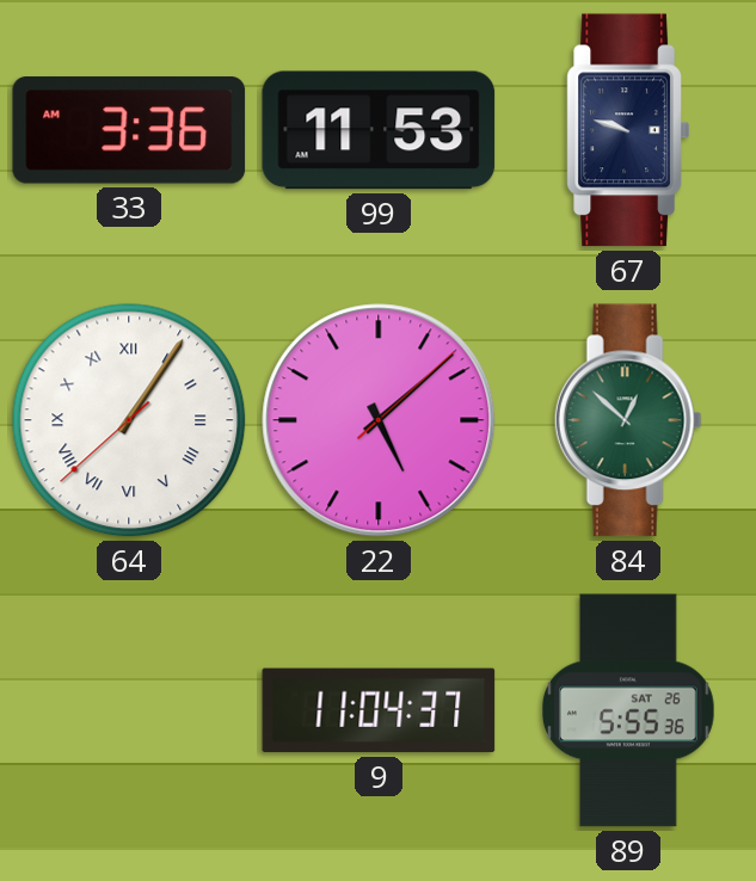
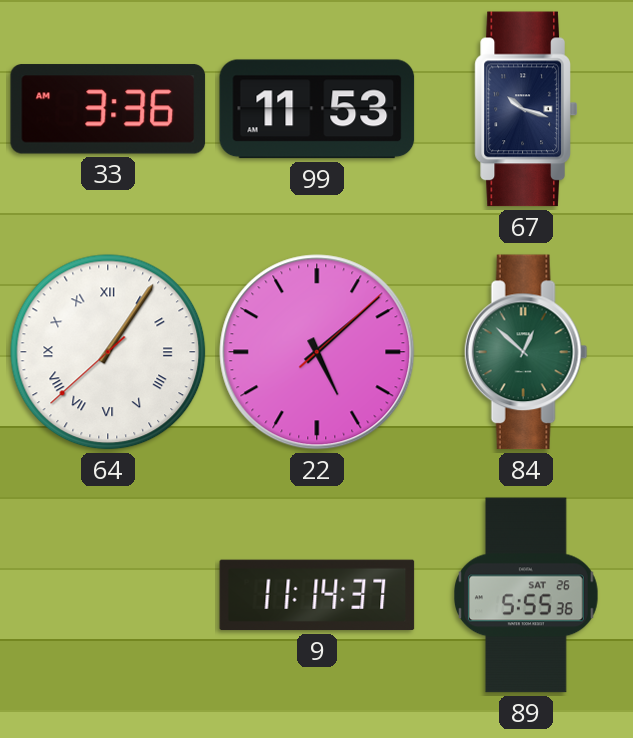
67: 9:48 -> 10:18 (526, 109)
9: 11:04 -> 11:14 (317, 595)
